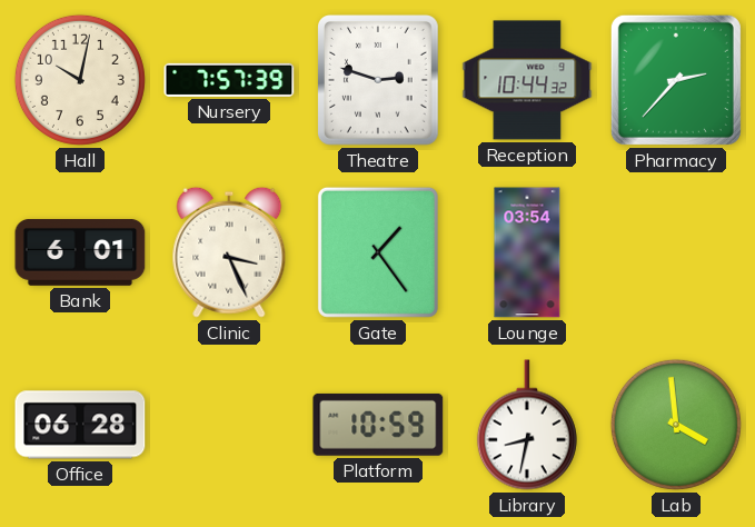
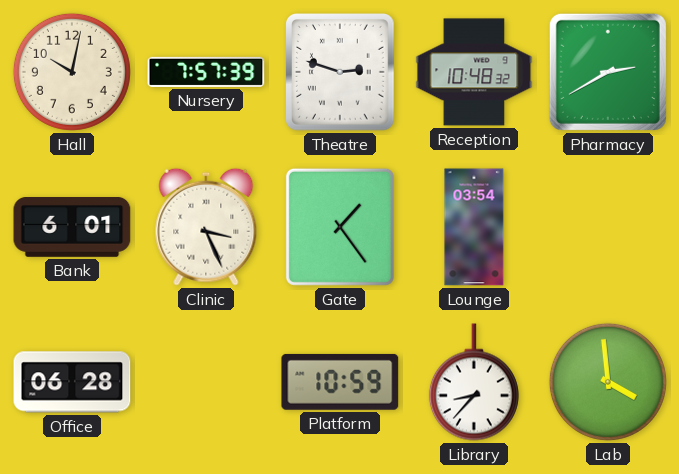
Reception: 10:44 -> 10:48 (474, 72)
Pharmacy: 2:37 -> 2:40 (608, 72)
Library: 8:32 -> 8:37 (474, 382)
